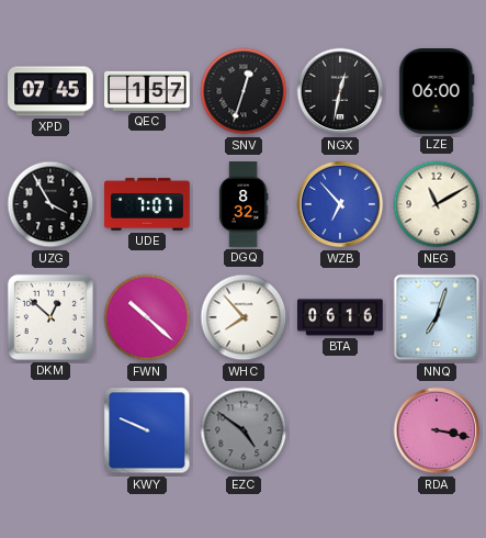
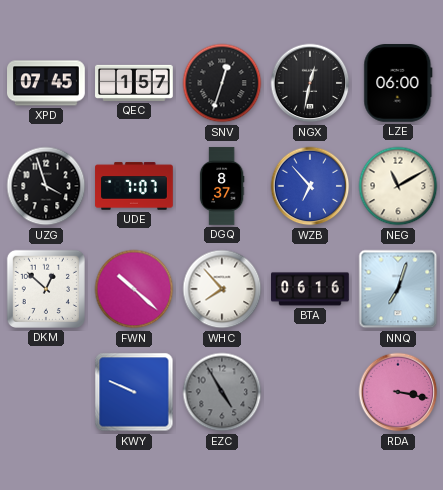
UZG: 3:55 -> 3:57 (46, 186)
DGQ: 8:32 -> 8:37 (222, 186)
EZC: 4:51 -> 4:55 (222, 392)
